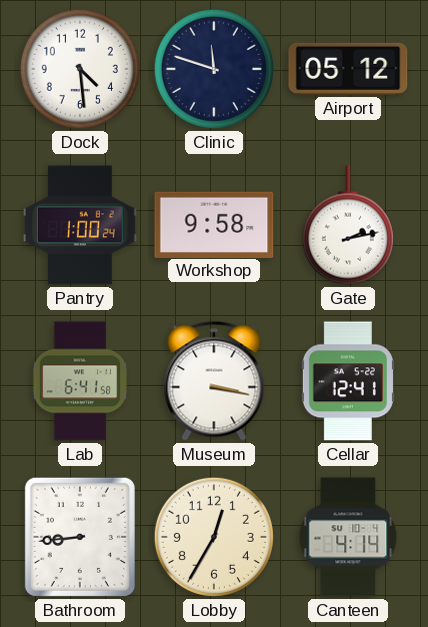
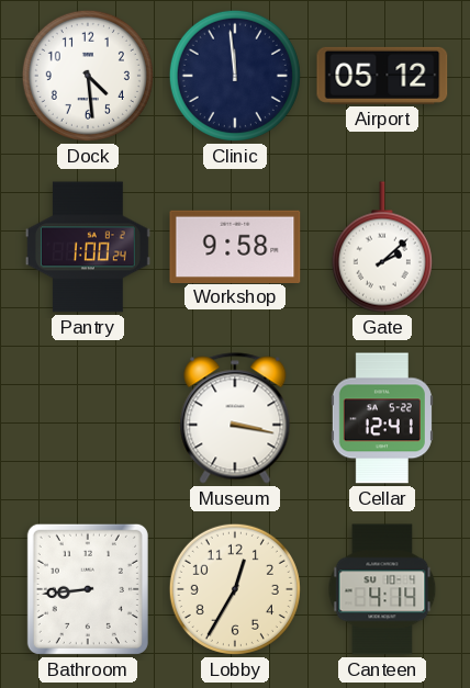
Clinic: 11:48 -> 11:59 (235, 76)
Gate: 2:13 -> 2:08 (382, 247)
Lab: 6:41 -> none (80, 381)
